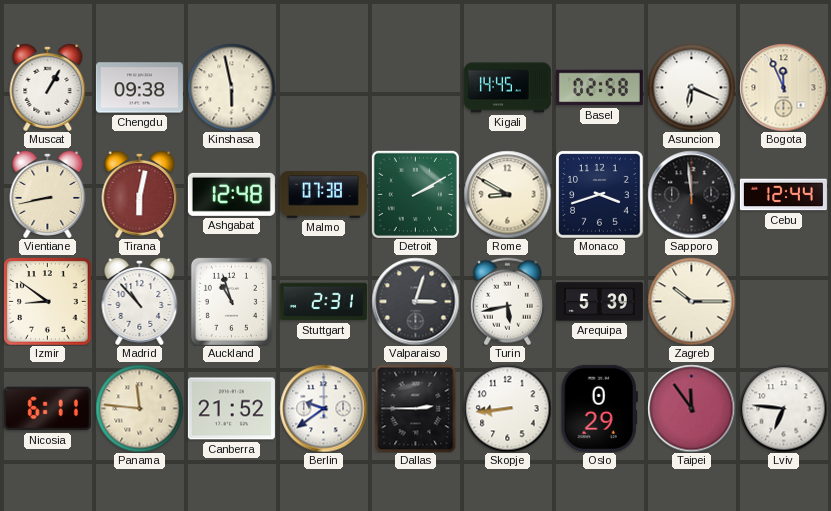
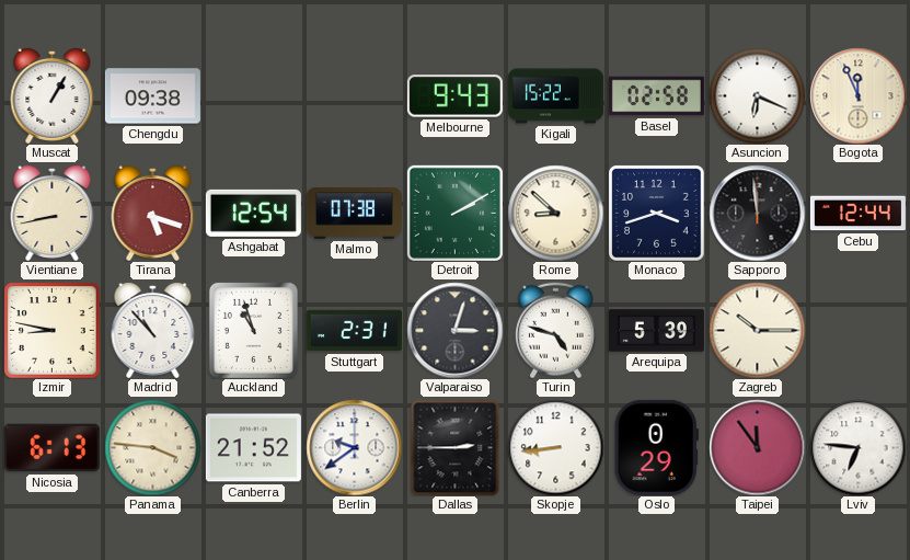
Kinshasa: 5:58 -> none (231, 87)
Melbourne: none -> 9:43 (454, 96)
Kigali: 14:45 -> 15:22 (555, 96)
Tirana: 6:02 -> 5:18 (153, 213)
Ashgabat: 12:48 -> 12:54 (253, 213)
Rome: 8:50 -> 8:52 (555, 213)
Izmir: 8:51 -> 8:47 (51, 330)
Turin: 5:43 -> 4:48 (555, 330)
Nicosia: 6:11 -> 6:13 (51, 448)
Panama: 11:46 -> 3:46 (152, 447)
